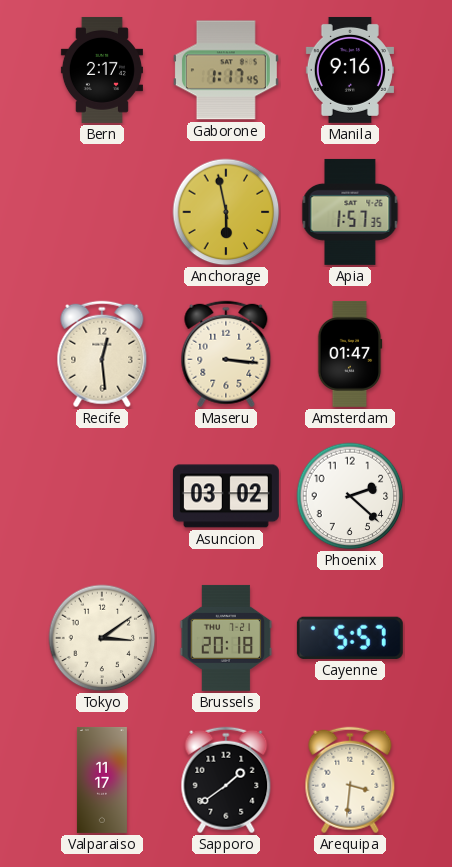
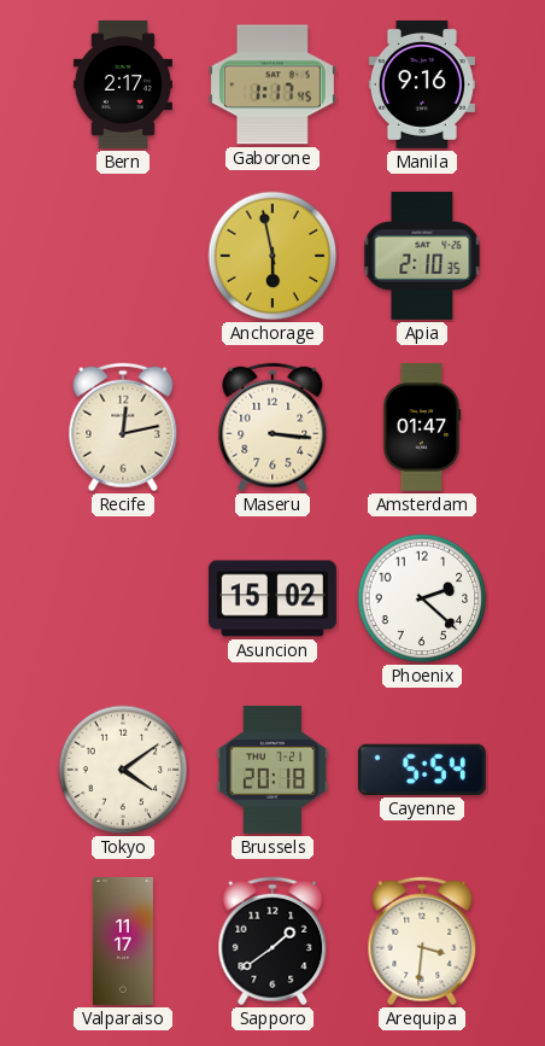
Apia: 1:57 -> 2:10 (422, 256)
Recife: 12:29 -> 12:13 (123, 427)
Asuncion: 03:02 -> 15:02 (272, 598)
Tokyo: 3:09 -> 4:09 (123, 770)
Cayenne: 5:57 -> 5:54 (422, 770)
